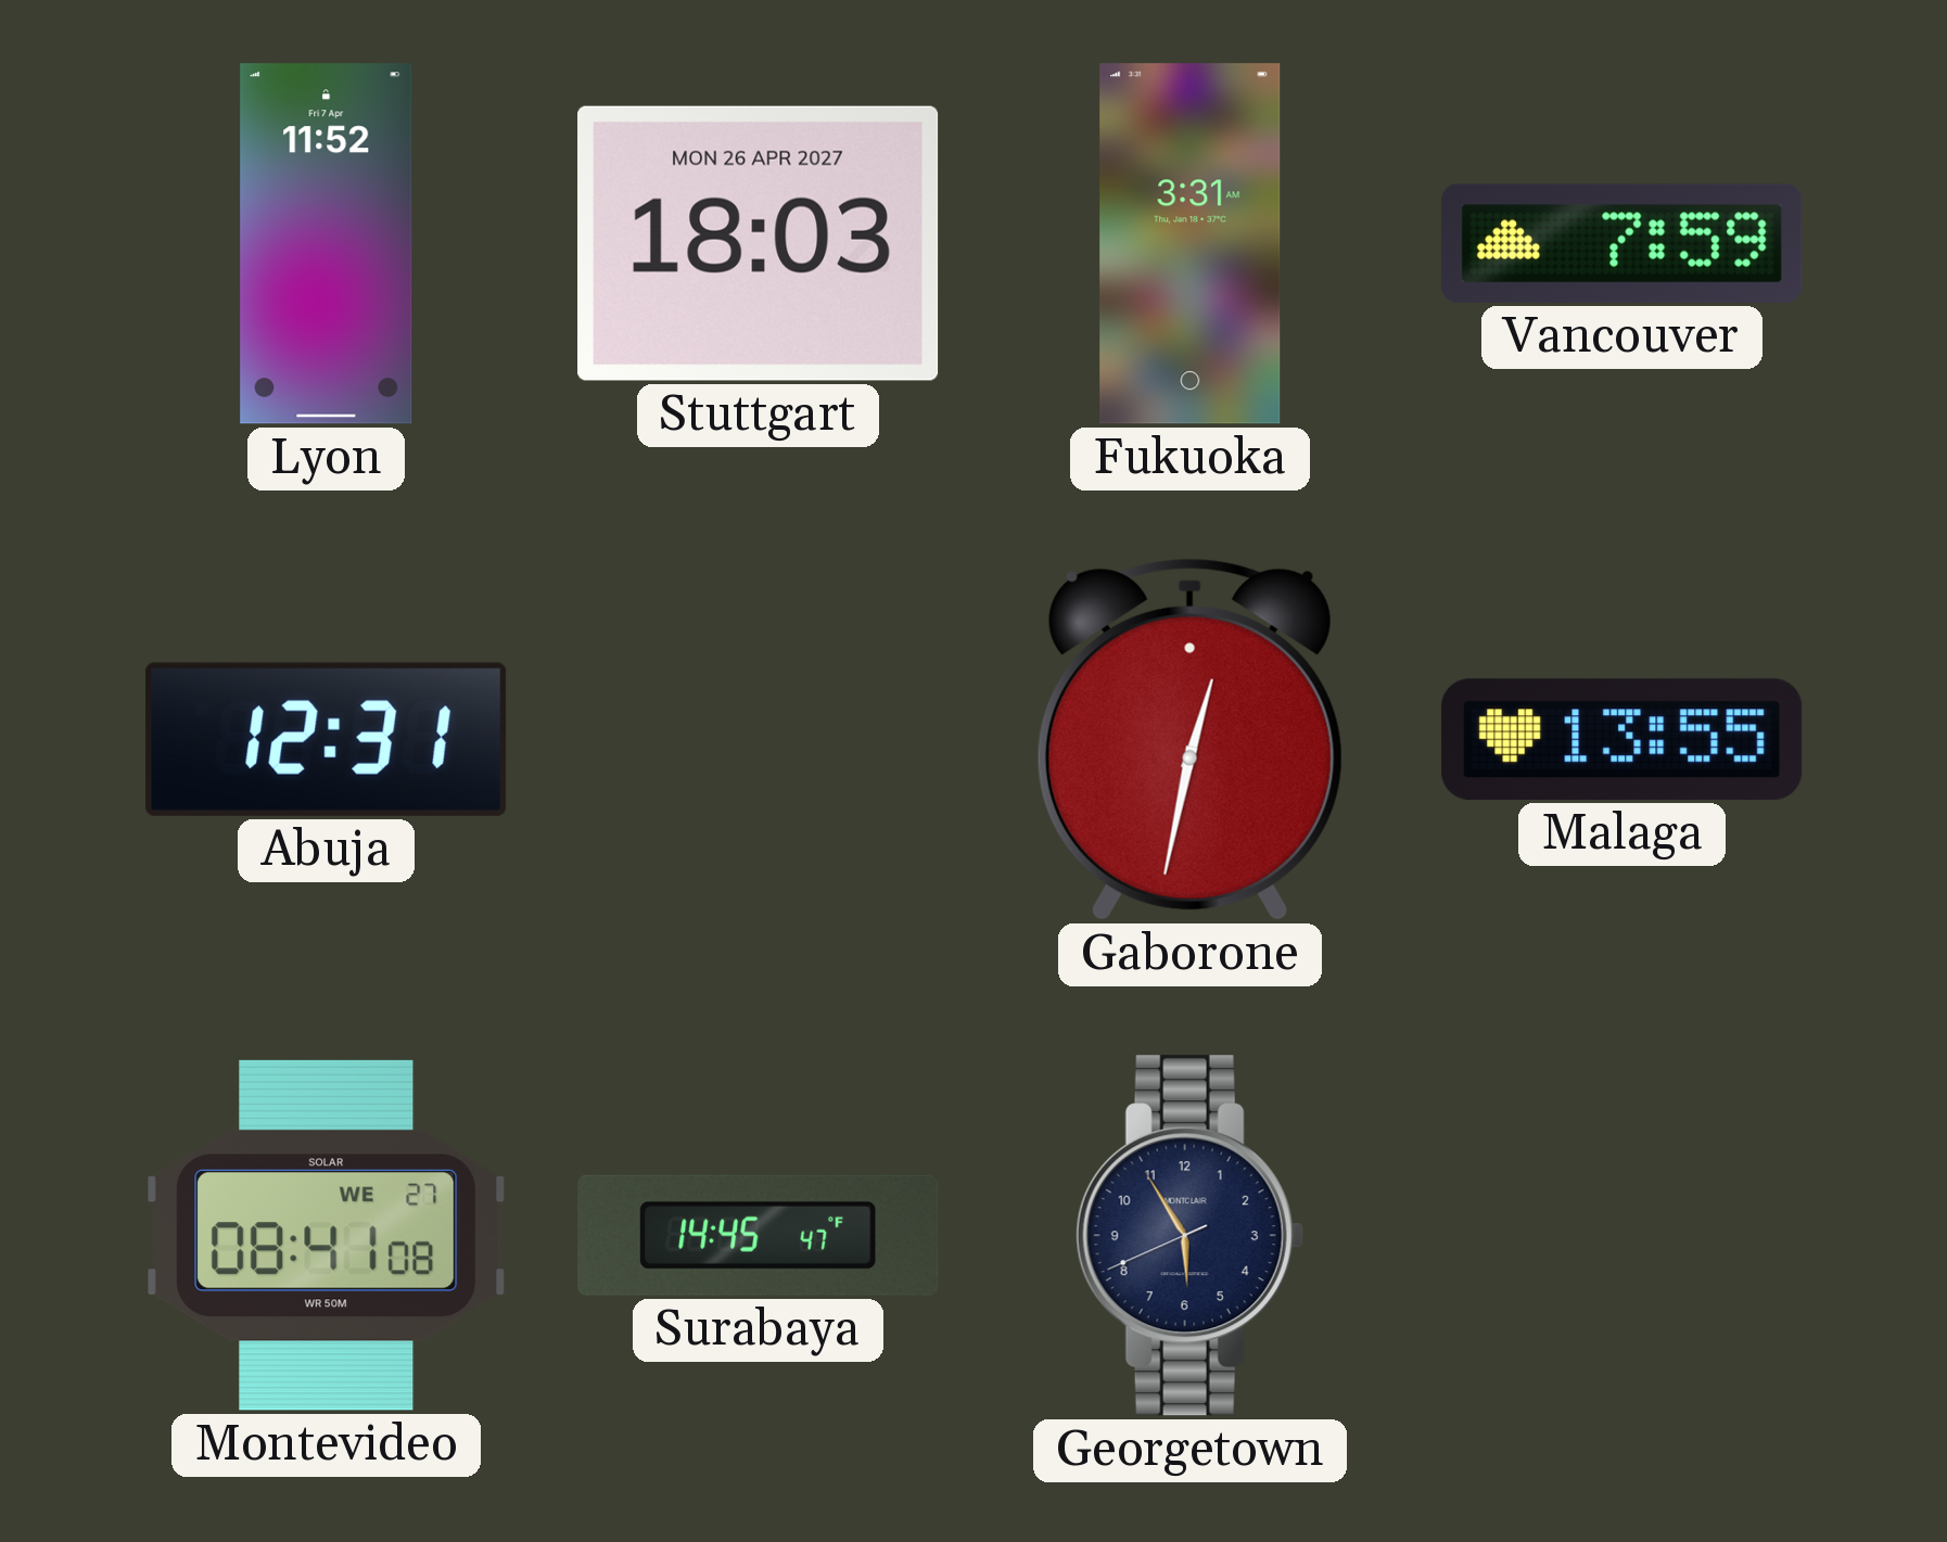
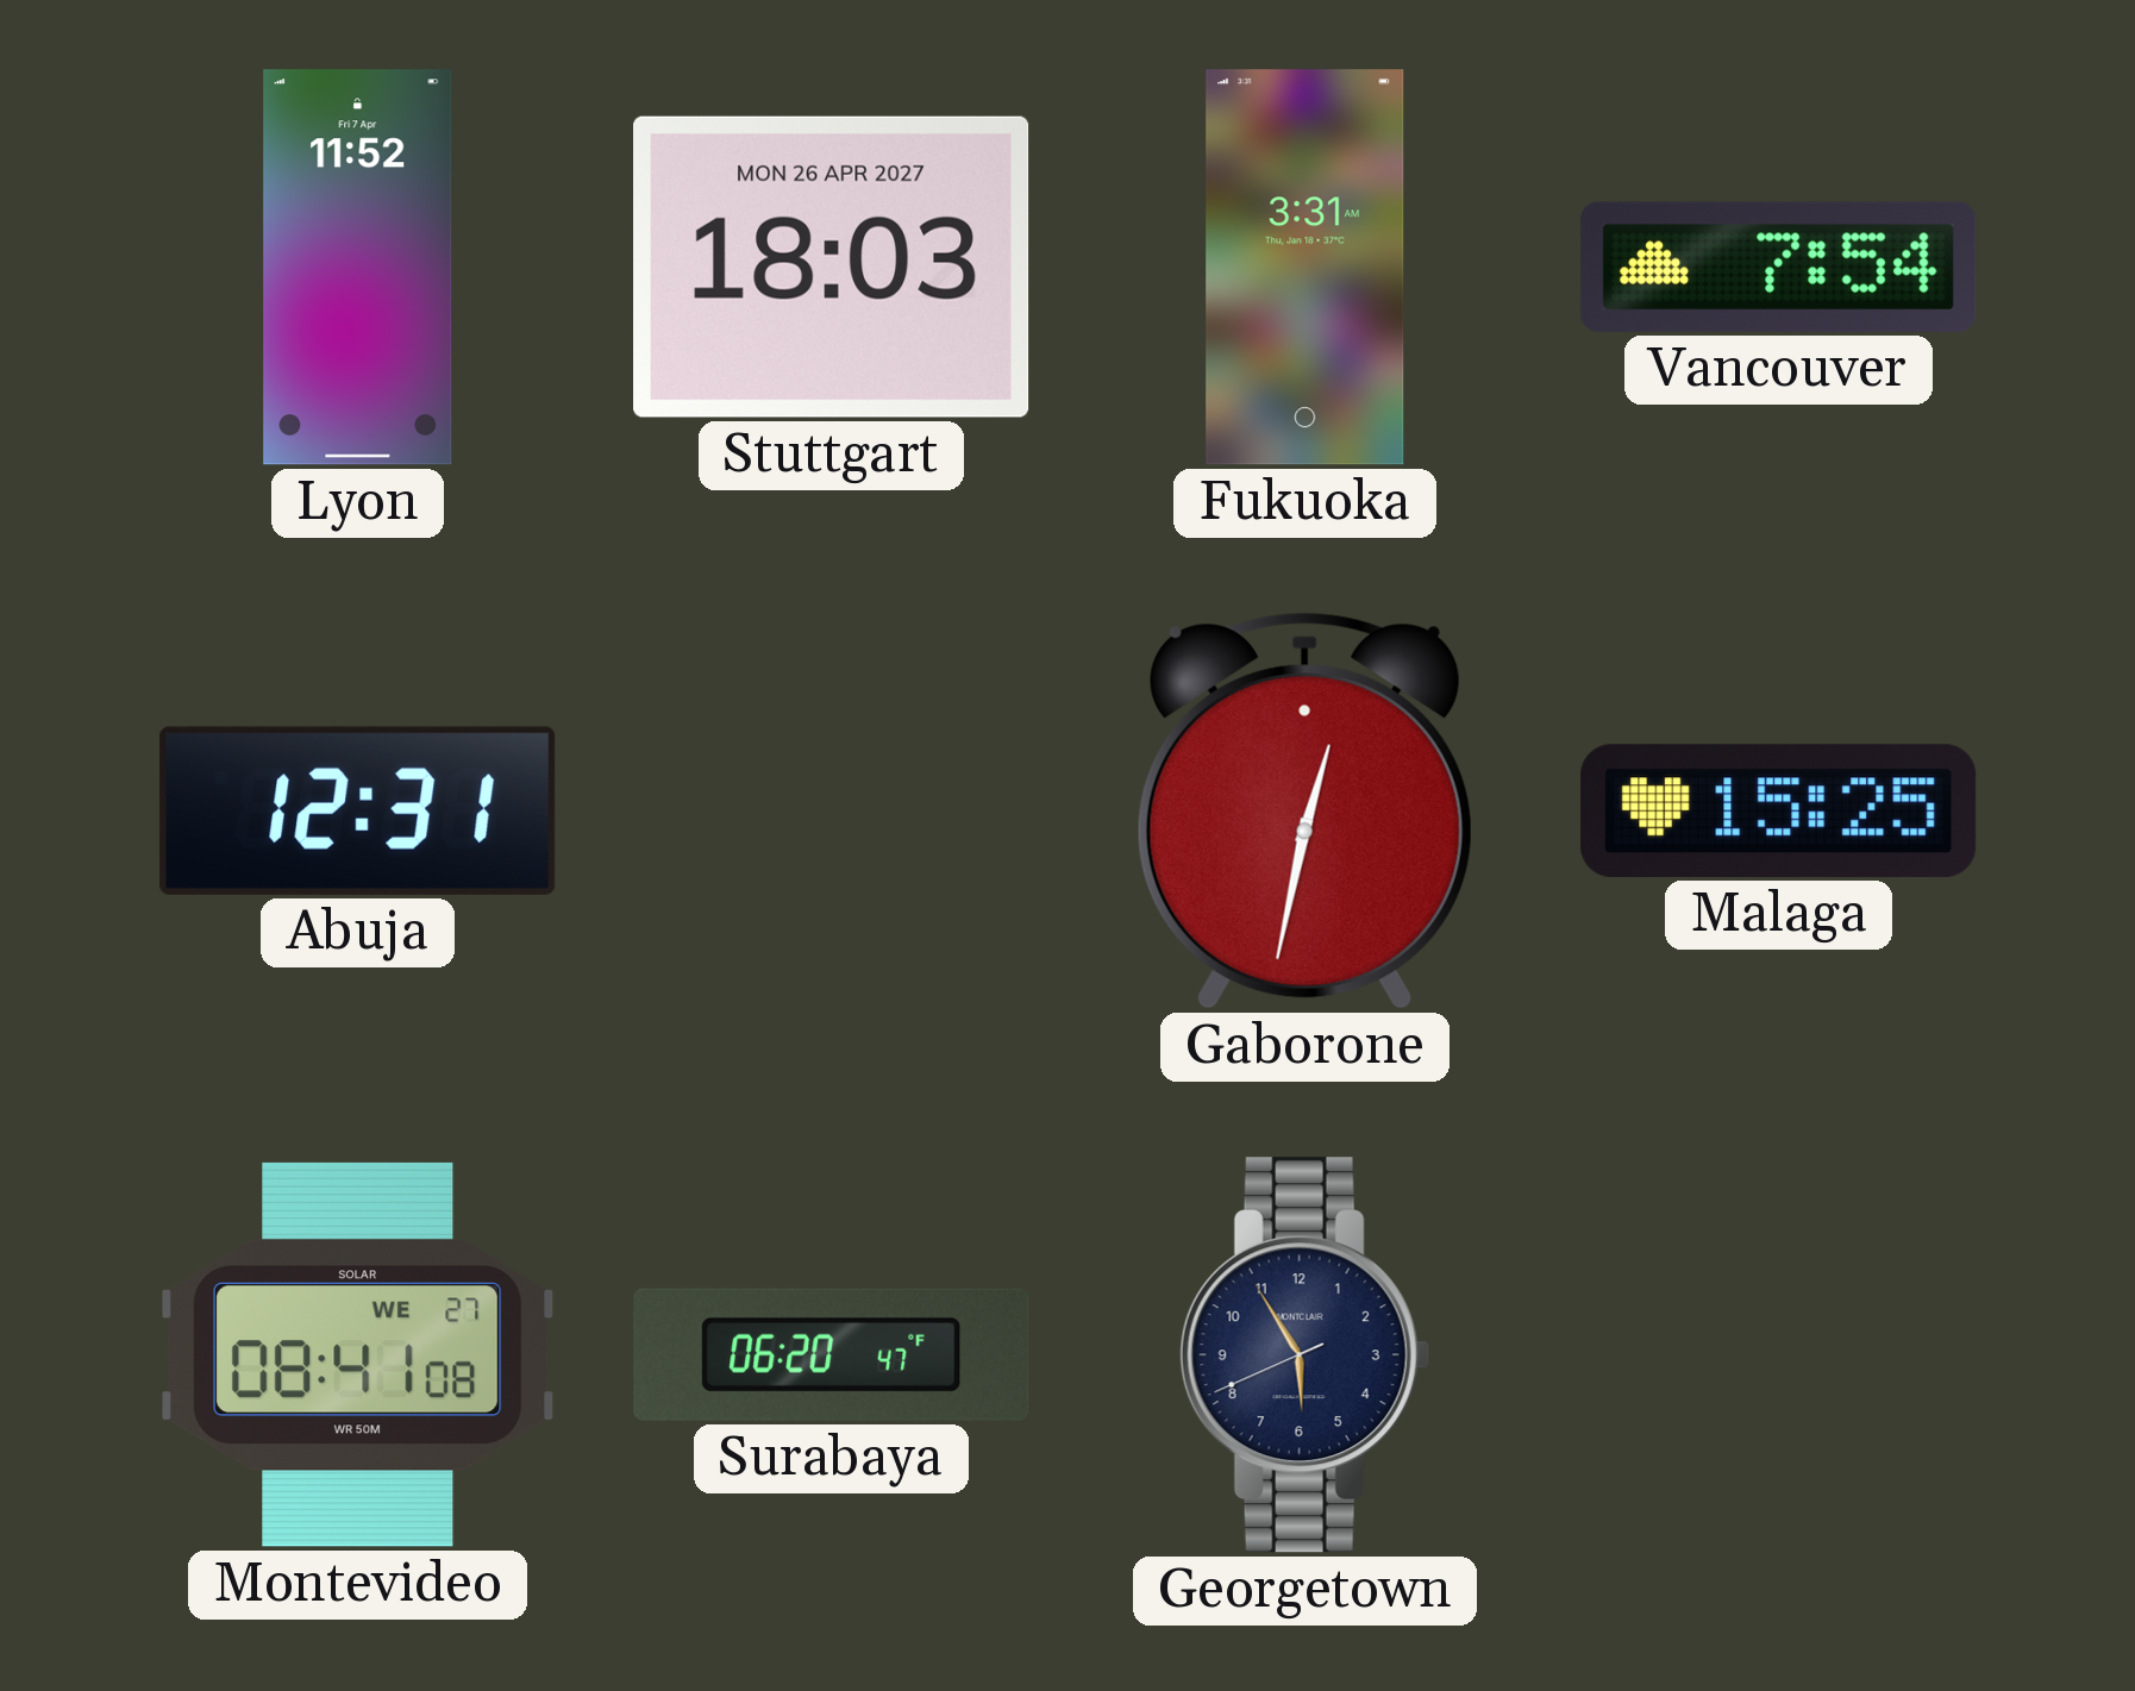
Vancouver: 7:59 -> 7:54 (1779, 267)
Malaga: 13:55 -> 15:25 (1779, 810)
Surabaya: 14:45 -> 06:20 (832, 1354)
